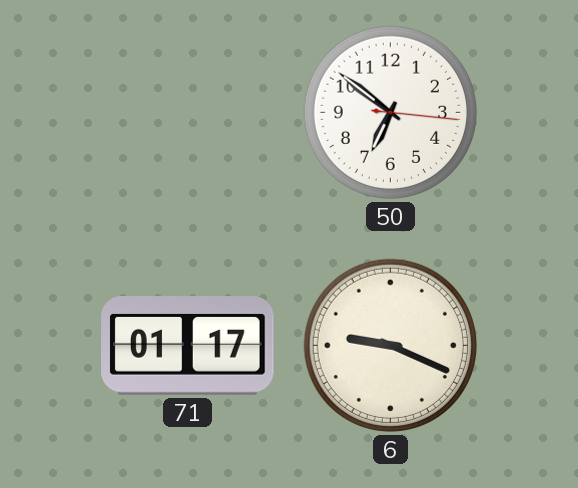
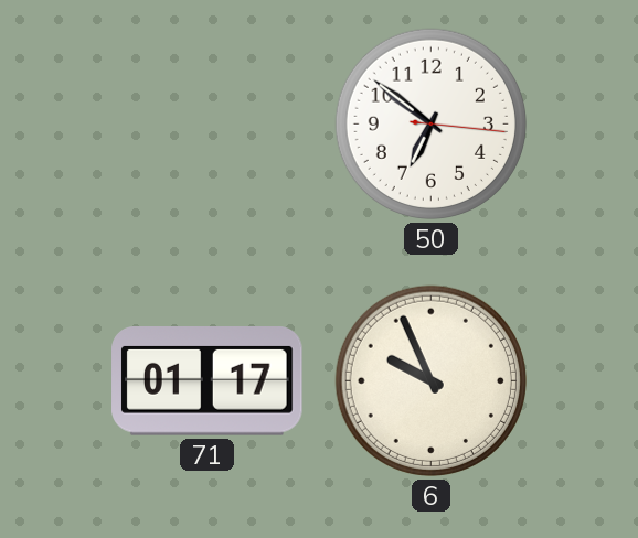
6: 9:19 -> 9:56 (430, 380)
